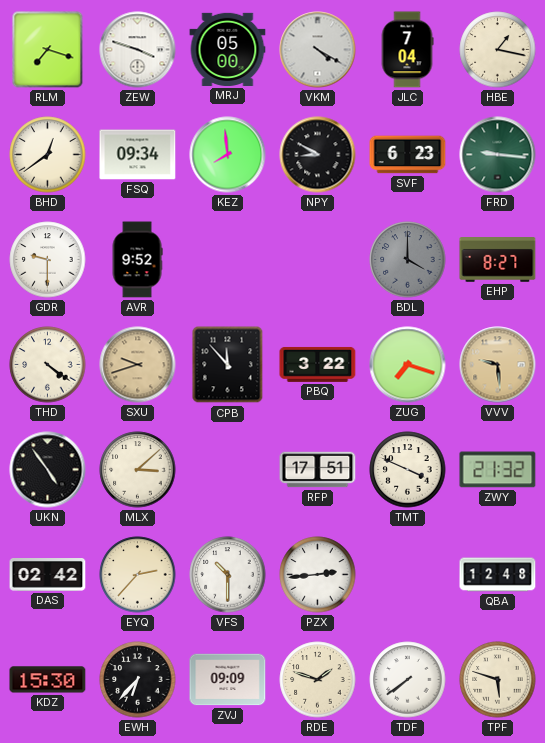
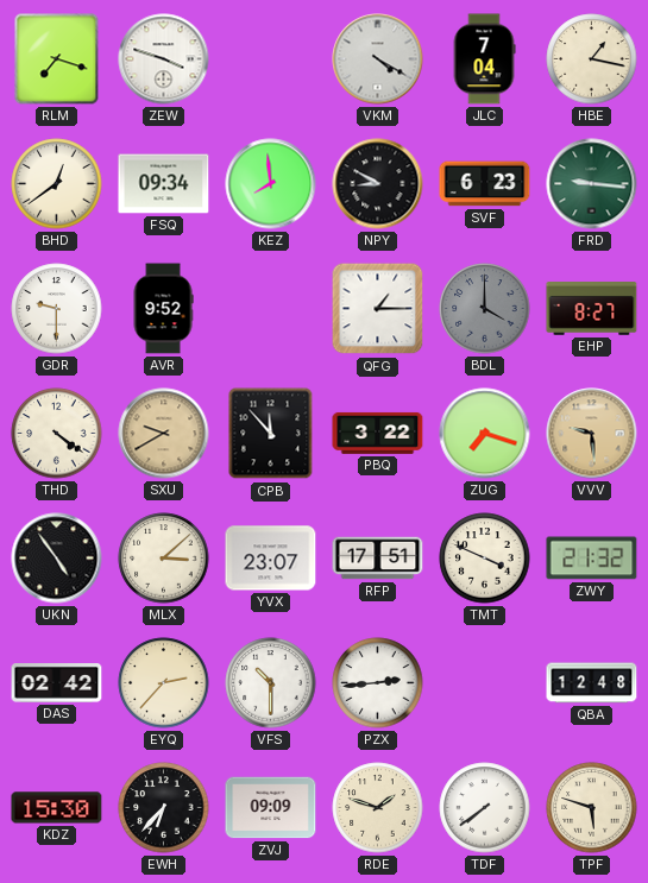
MRJ: 05:00 -> none (228, 49)
QFG: none -> 1:15 (378, 309)
SXU: 9:42 -> 9:40 (164, 434)
YVX: none -> 23:07 (271, 559)
